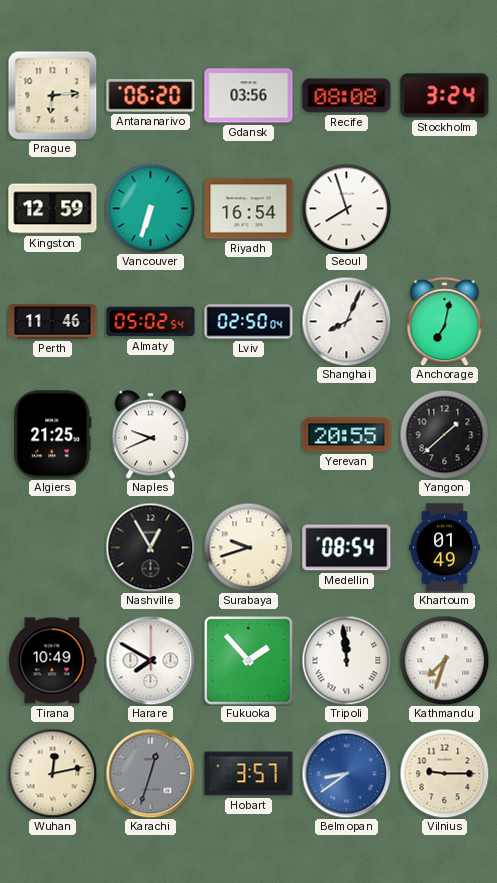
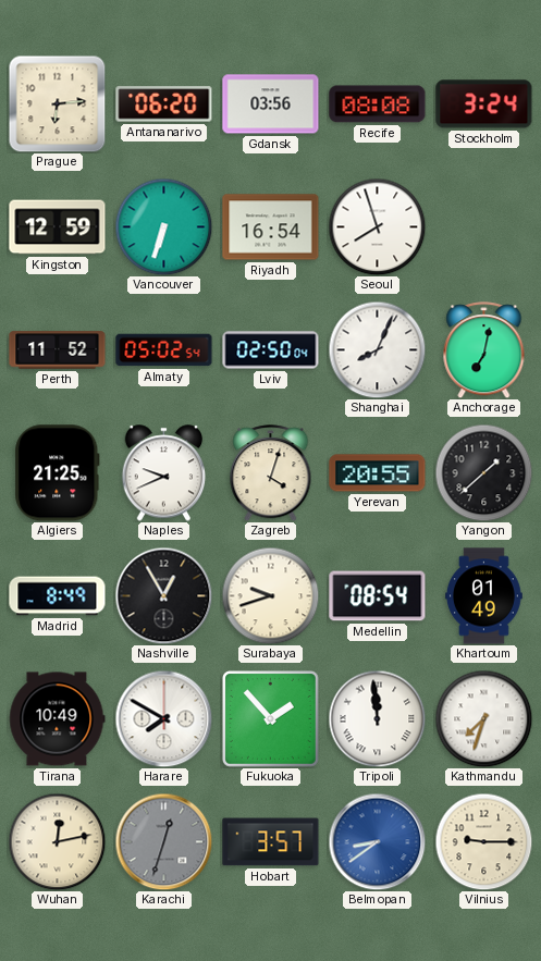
Perth: 11:46 -> 11:52 (58, 350)
Zagreb: none -> 4:03 (271, 473)
Madrid: none -> 8:49 (58, 596)
